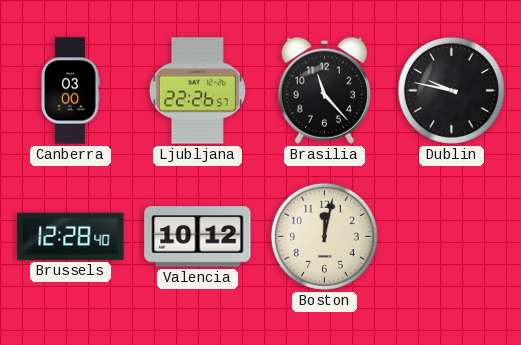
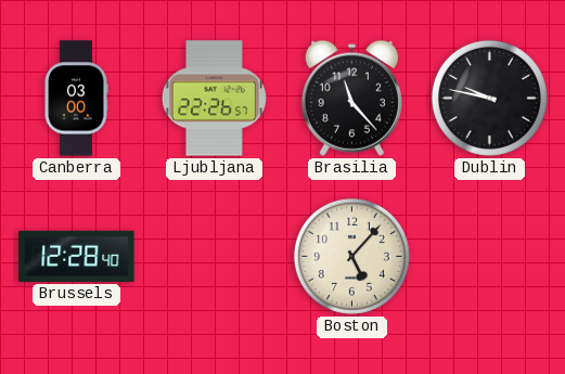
Valencia: 10:12 -> none (198, 237)
Boston: 12:02 -> 5:07 (351, 256)
